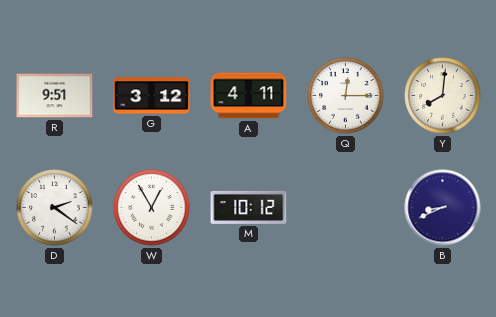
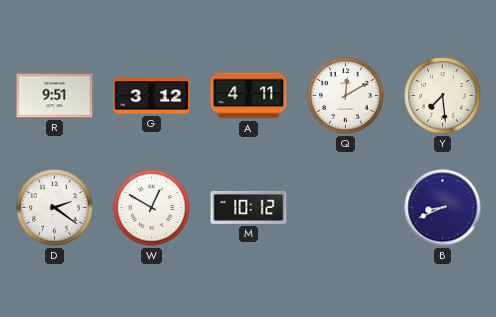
Q: 12:15 -> 12:10 (346, 96)
Y: 8:01 -> 7:29 (443, 96)
W: 12:55 -> 12:50 (152, 208)
